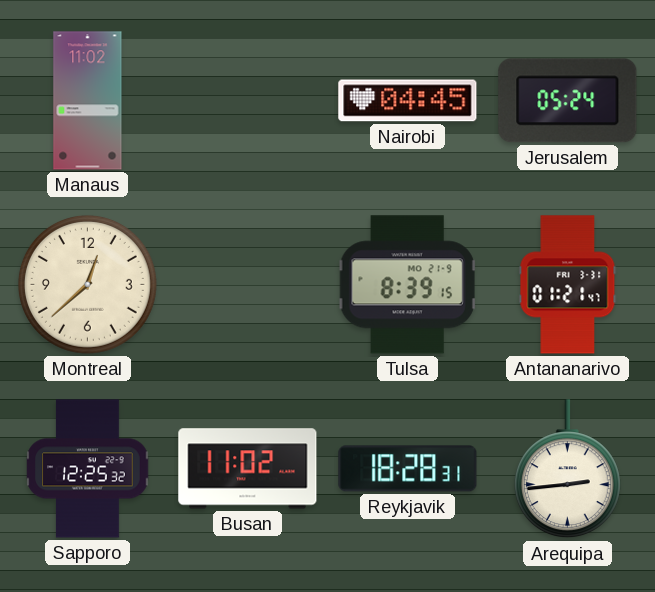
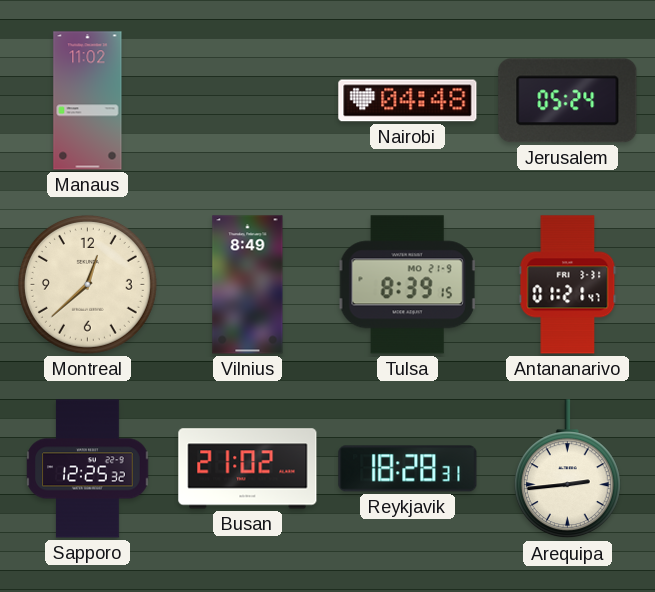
Nairobi: 04:45 -> 04:48 (408, 101)
Vilnius: none -> 8:49 (248, 285)
Busan: 11:02 -> 21:02 (248, 469)
